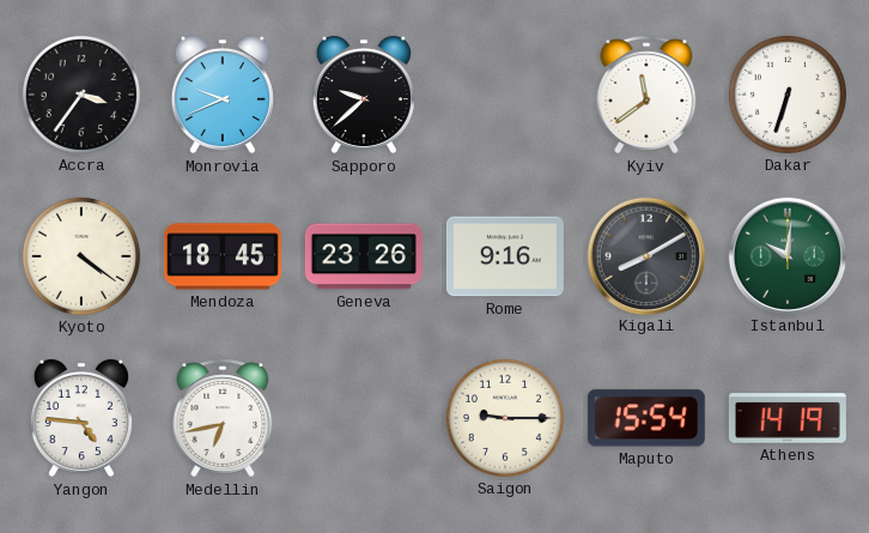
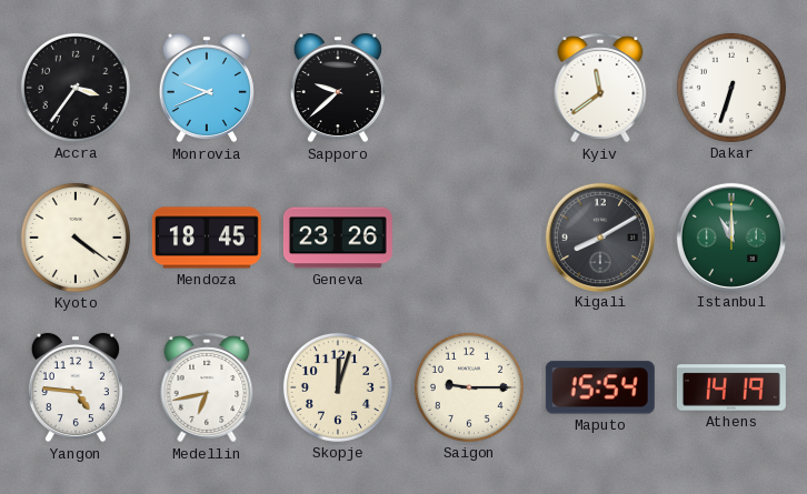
Rome: 9:16 -> none (505, 256)
Istanbul: 10:01 -> 11:00 (730, 236)
Skopje: none -> 12:03 (338, 387)
